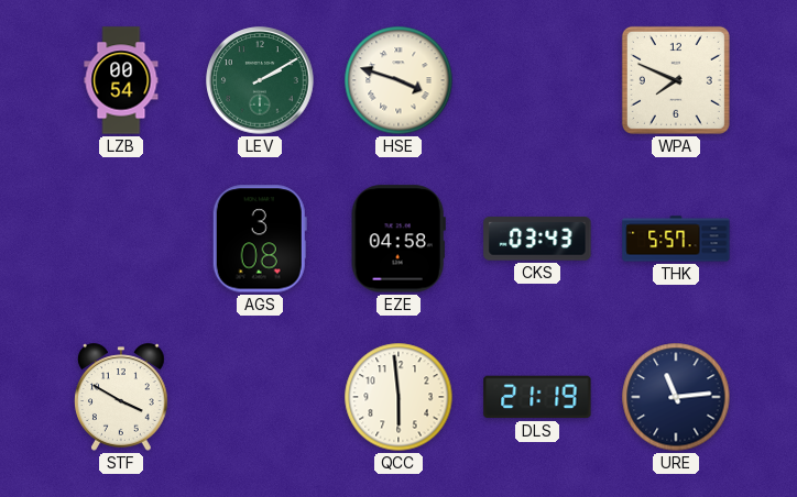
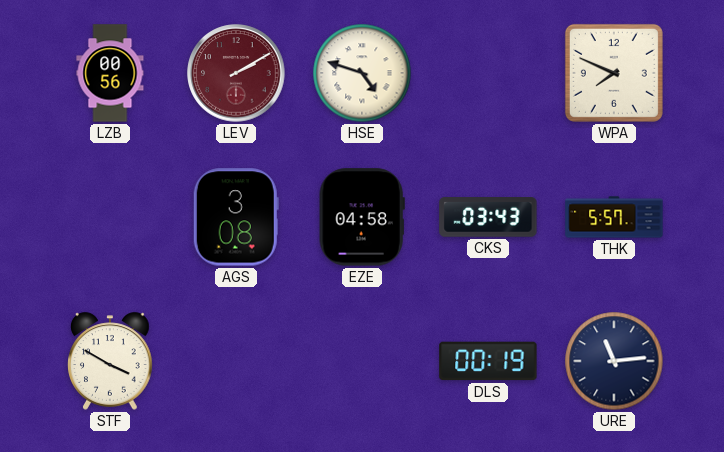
LZB: 00:54 -> 00:56 (110, 73)
LEV dial: green -> burgundy (236, 73)
HSE: 3:48 -> 4:48 (362, 73)
QCC: 5:59 -> none (398, 397)
DLS: 21:19 -> 00:19 (488, 361)
